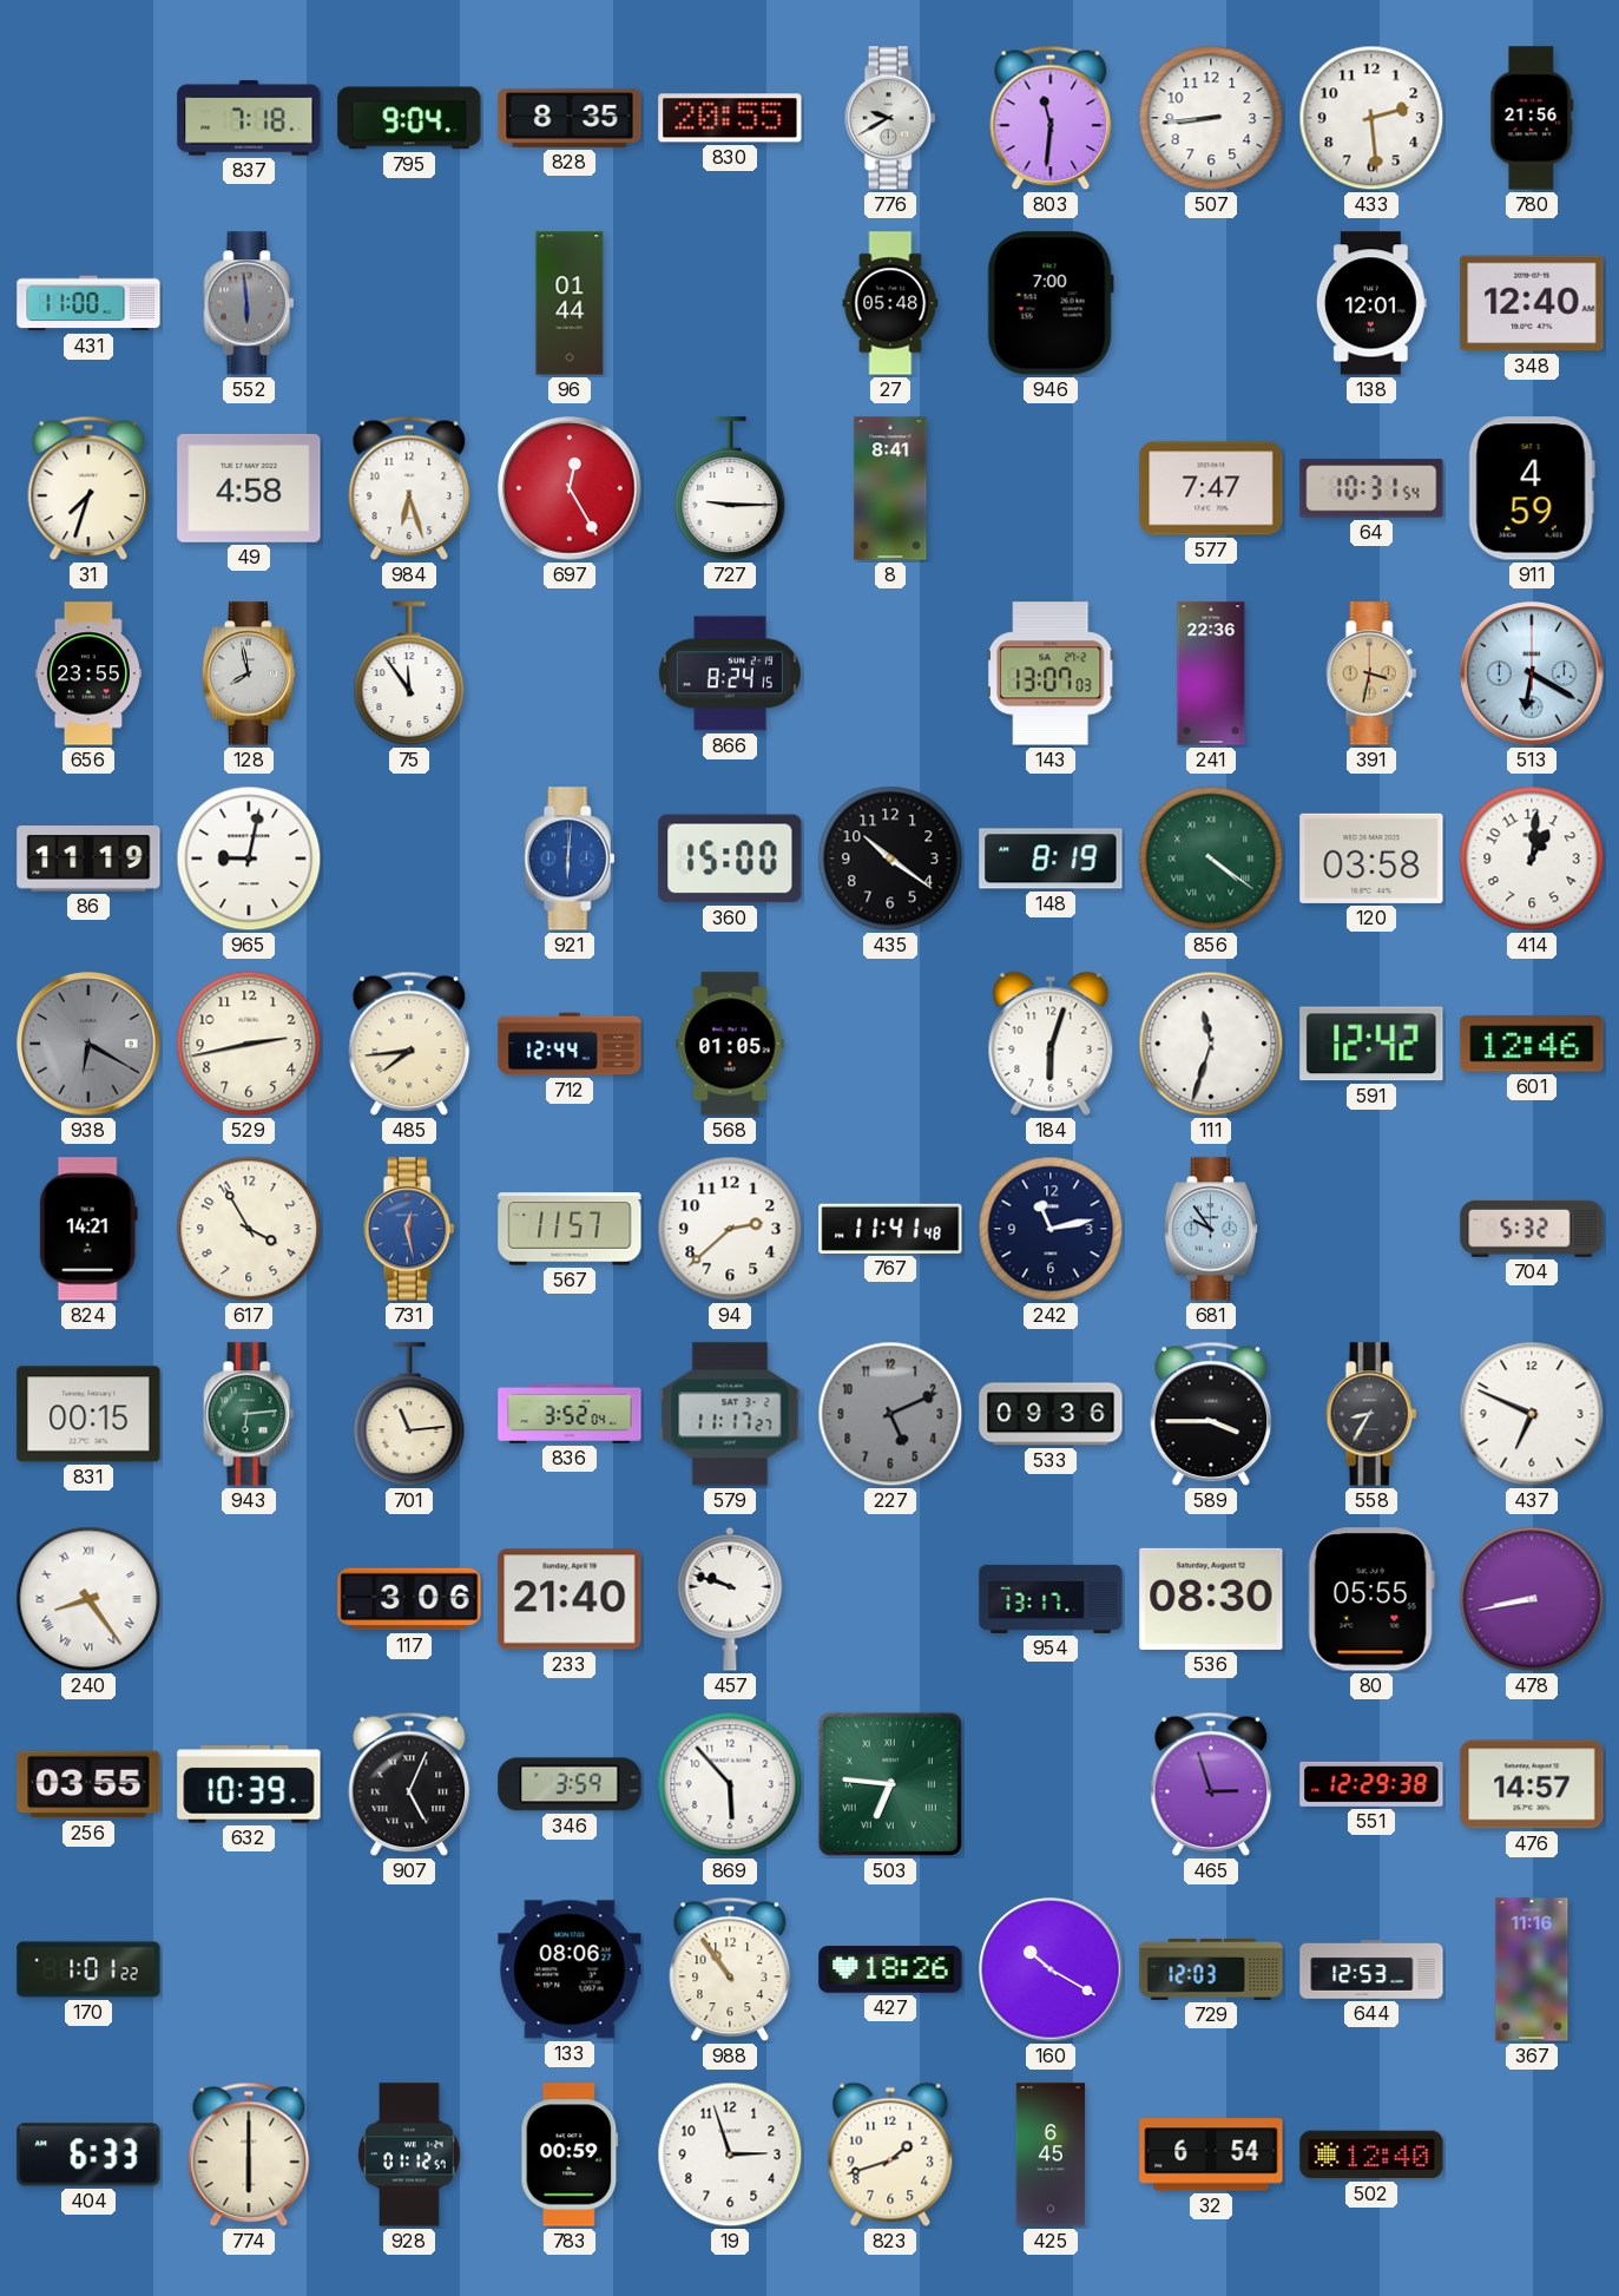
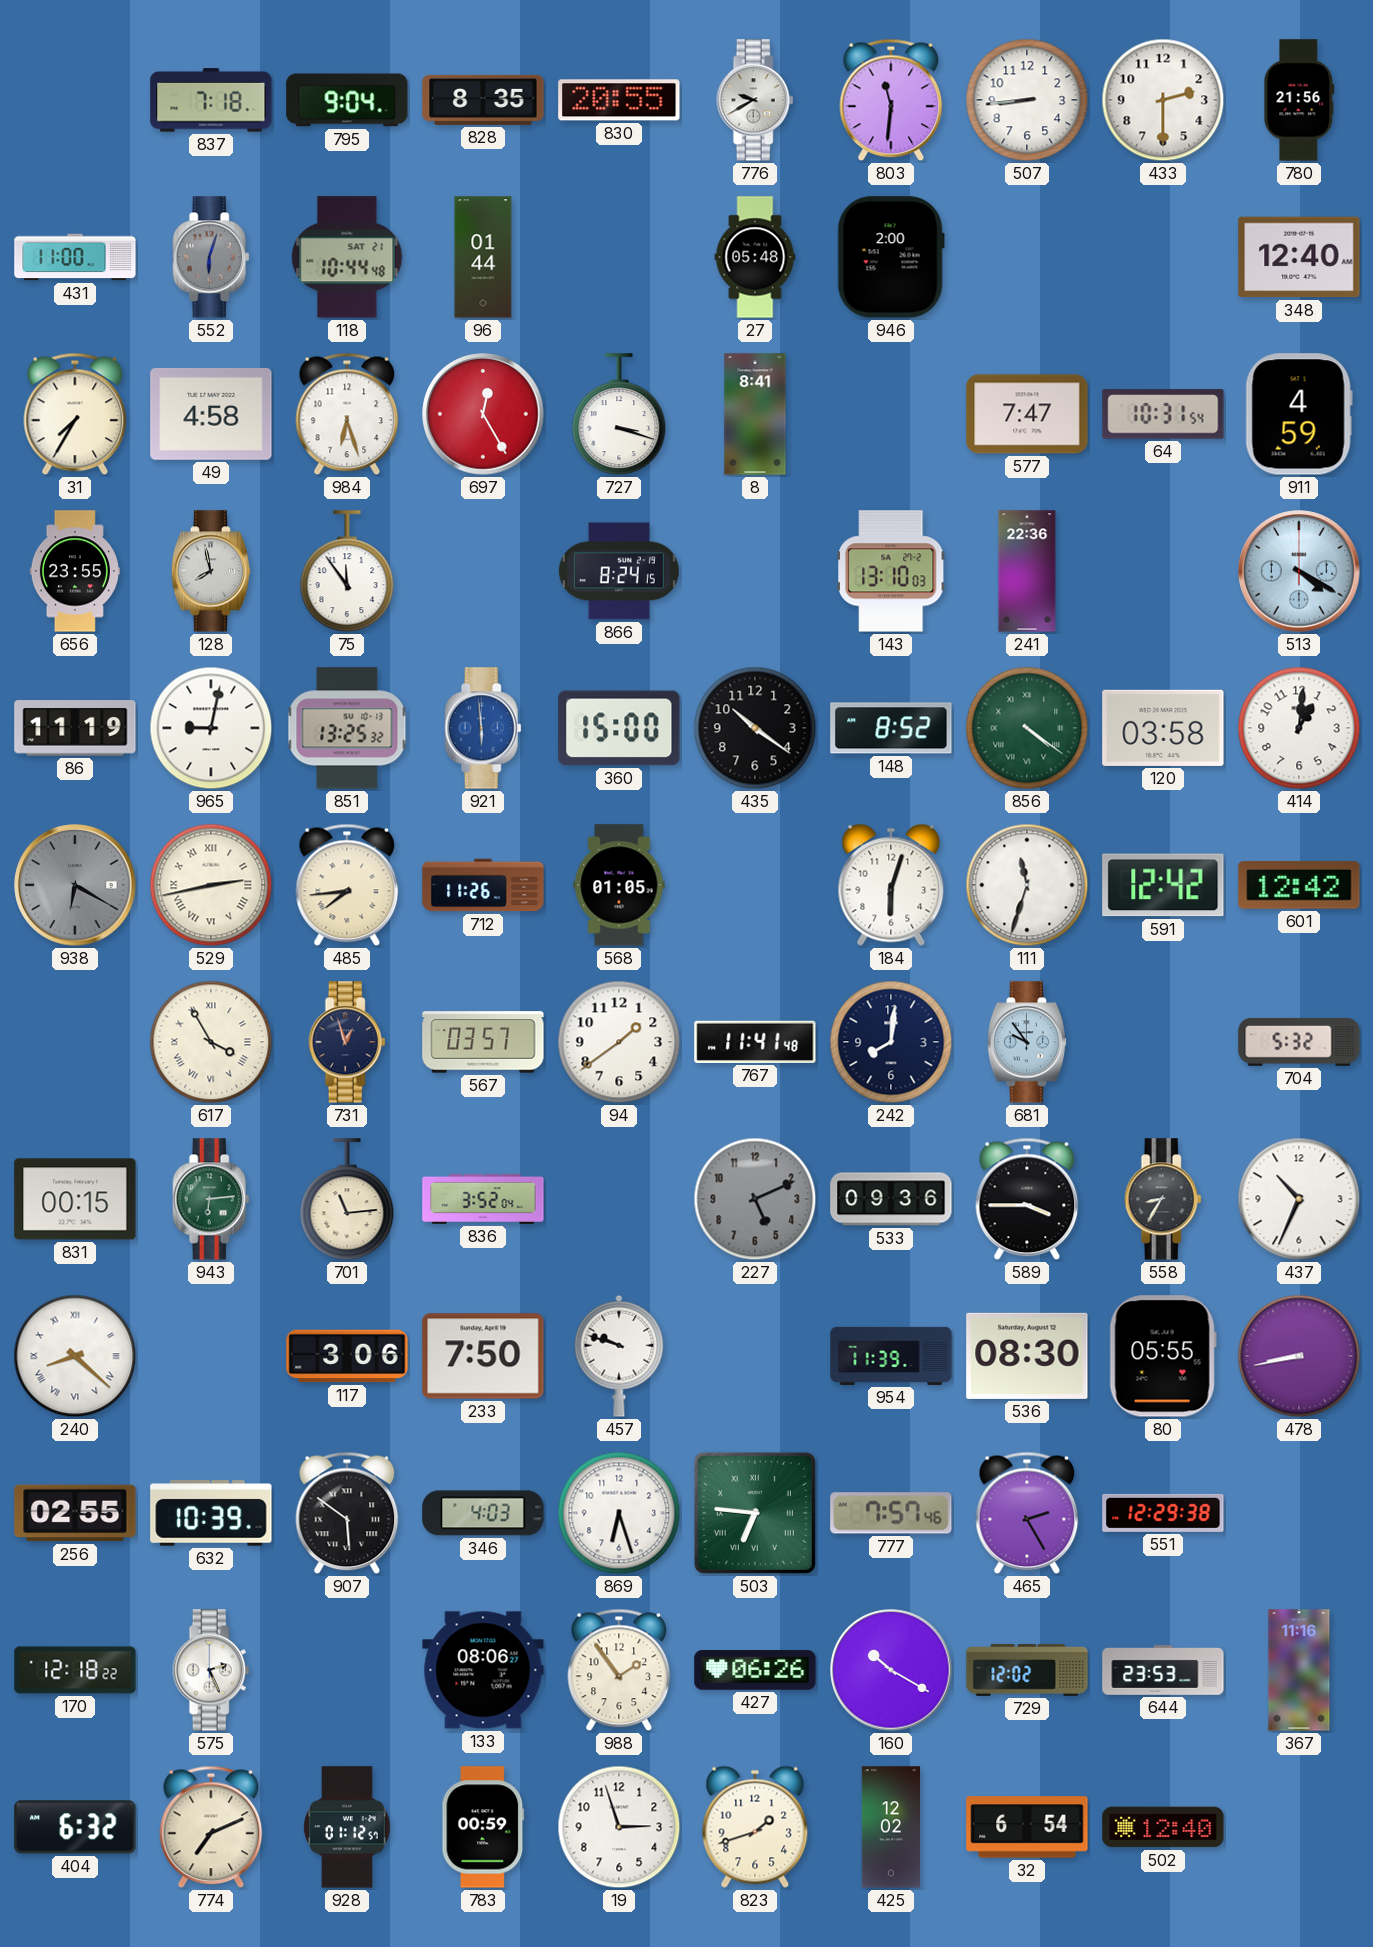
433: 2:29 -> 2:30 (1163, 100)
552: 5:59 -> 6:03 (211, 257)
118: none -> 10:44 (347, 257)
946: 7:00 -> 2:00 (891, 257)
138: 12:01 -> none (1371, 303)
31: 7:33 -> 7:35 (75, 414)
727: 9:15 -> 3:18 (619, 415)
143: 13:07 -> 13:10 (892, 571)
391: 3:32 -> none (1371, 673)
513: 6:20 -> 4:20 (1299, 571)
851: none -> 13:25 (347, 728)
921: 6:01 -> 5:59 (483, 728)
148: 8:19 -> 8:52 (891, 728)
529 numerals: Arabic -> Roman (211, 885)
712: 12:44 -> 11:26 (483, 885)
601: 12:46 -> 12:42 (1299, 885)
824: 14:21 -> none (88, 1229)
617 numerals: Arabic -> Roman (211, 1042)
731: 12:28 -> 12:57 (347, 1042)
731 dial: blue -> navy (347, 1042)
567: 11:57 -> 03:57 (483, 1042)
94: 2:38 -> 1:39 (619, 1042)
242: 11:13 -> 8:01 (891, 1042)
579: 11:17 -> none (730, 1414)
437: 6:49 -> 10:34 (1299, 1199)
240: 8:24 -> 8:22 (75, 1356)
233: 21:40 -> 7:50 (483, 1356)
954: 13:17 -> 11:39 (891, 1356)
256: 03:55 -> 02:55 (75, 1513)
907: 5:04 -> 5:51 (347, 1513)
346: 3:59 -> 4:03 (483, 1513)
869: 5:53 -> 6:27 (619, 1513)
777: none -> 7:57 (891, 1513)
465: 2:57 -> 2:25 (1027, 1513)
476: 14:57 -> none (1532, 1784)
170: 1:01 -> 12:18 (75, 1670)
575: none -> 2:26 (211, 1670)
988: 10:54 -> 1:54 (619, 1670)
427: 18:26 -> 06:26 (755, 1670)
729: 12:03 -> 12:02 (1027, 1670)
644: 12:53 -> 23:53 (1163, 1671)
404: 6:33 -> 6:32 (75, 1827)
774: 6:00 -> 7:11 (211, 1827)
425: 6:45 -> 12:02 (891, 1827)
